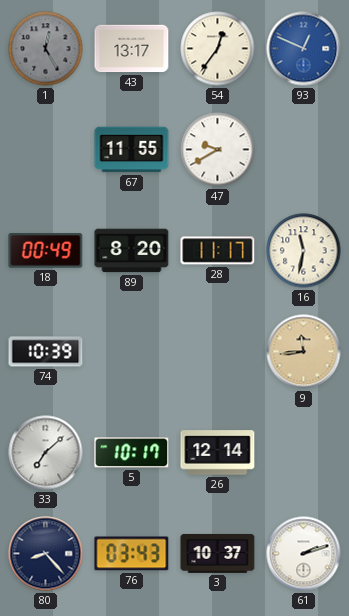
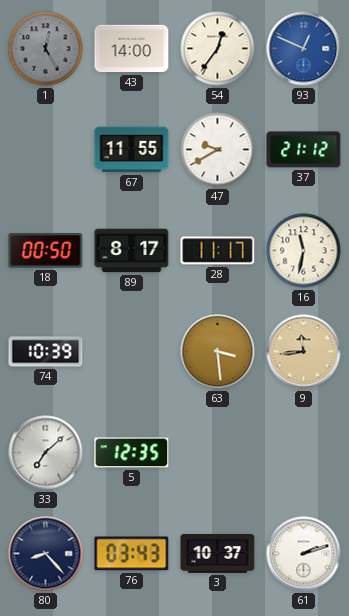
43: 13:17 -> 14:00 (132, 49)
37: none -> 21:12 (304, 150)
18: 00:49 -> 00:50 (46, 251)
89: 8:20 -> 8:17 (132, 251)
63: none -> 3:29 (218, 352)
5: 10:17 -> 12:35 (132, 453)
26: 12:14 -> none (218, 453)
